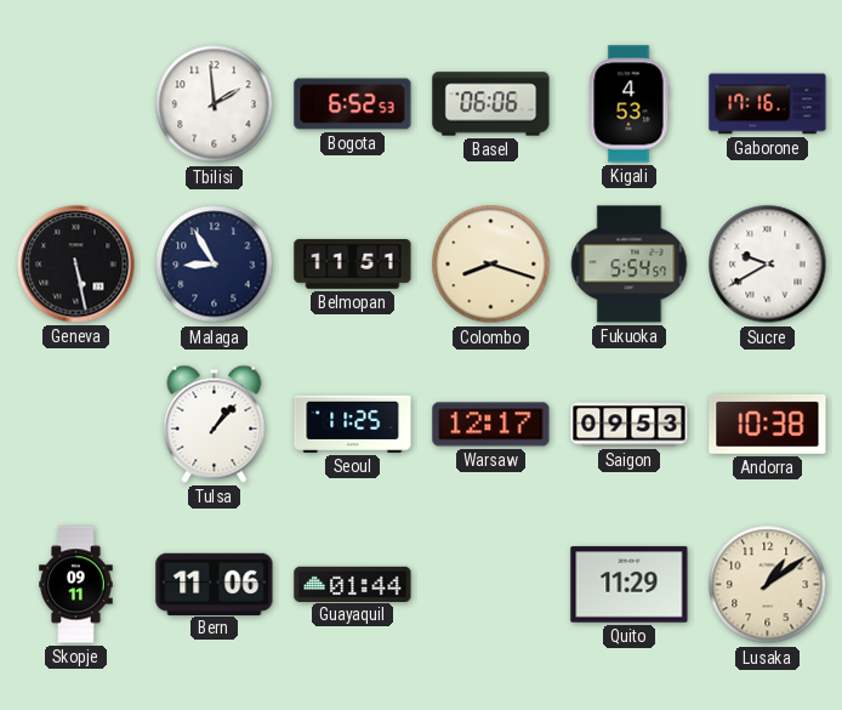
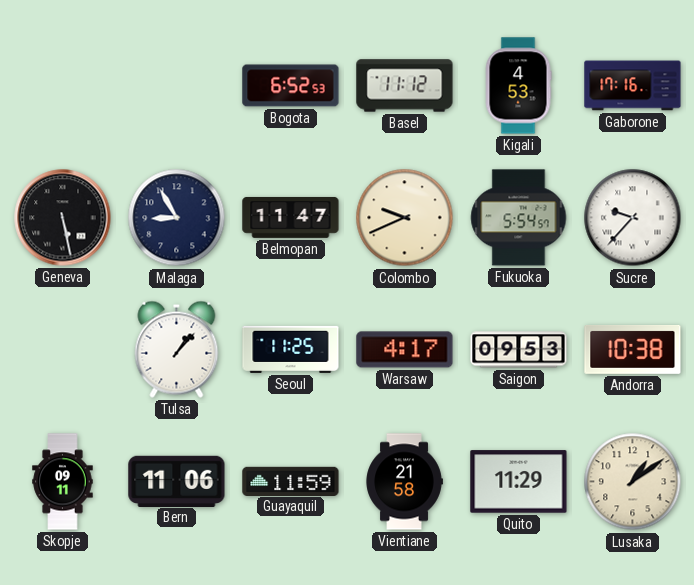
Tbilisi: 1:59 -> none (215, 104)
Basel: 06:06 -> 11:12 (405, 86)
Belmopan: 11:51 -> 11:47 (291, 218)
Colombo: 8:18 -> 9:41 (405, 218)
Sucre: 9:40 -> 9:37 (633, 218)
Warsaw: 12:17 -> 4:17 (405, 350)
Guayaquil: 01:44 -> 11:59 (291, 481)
Vientiane: none -> 21:58 (404, 482)
